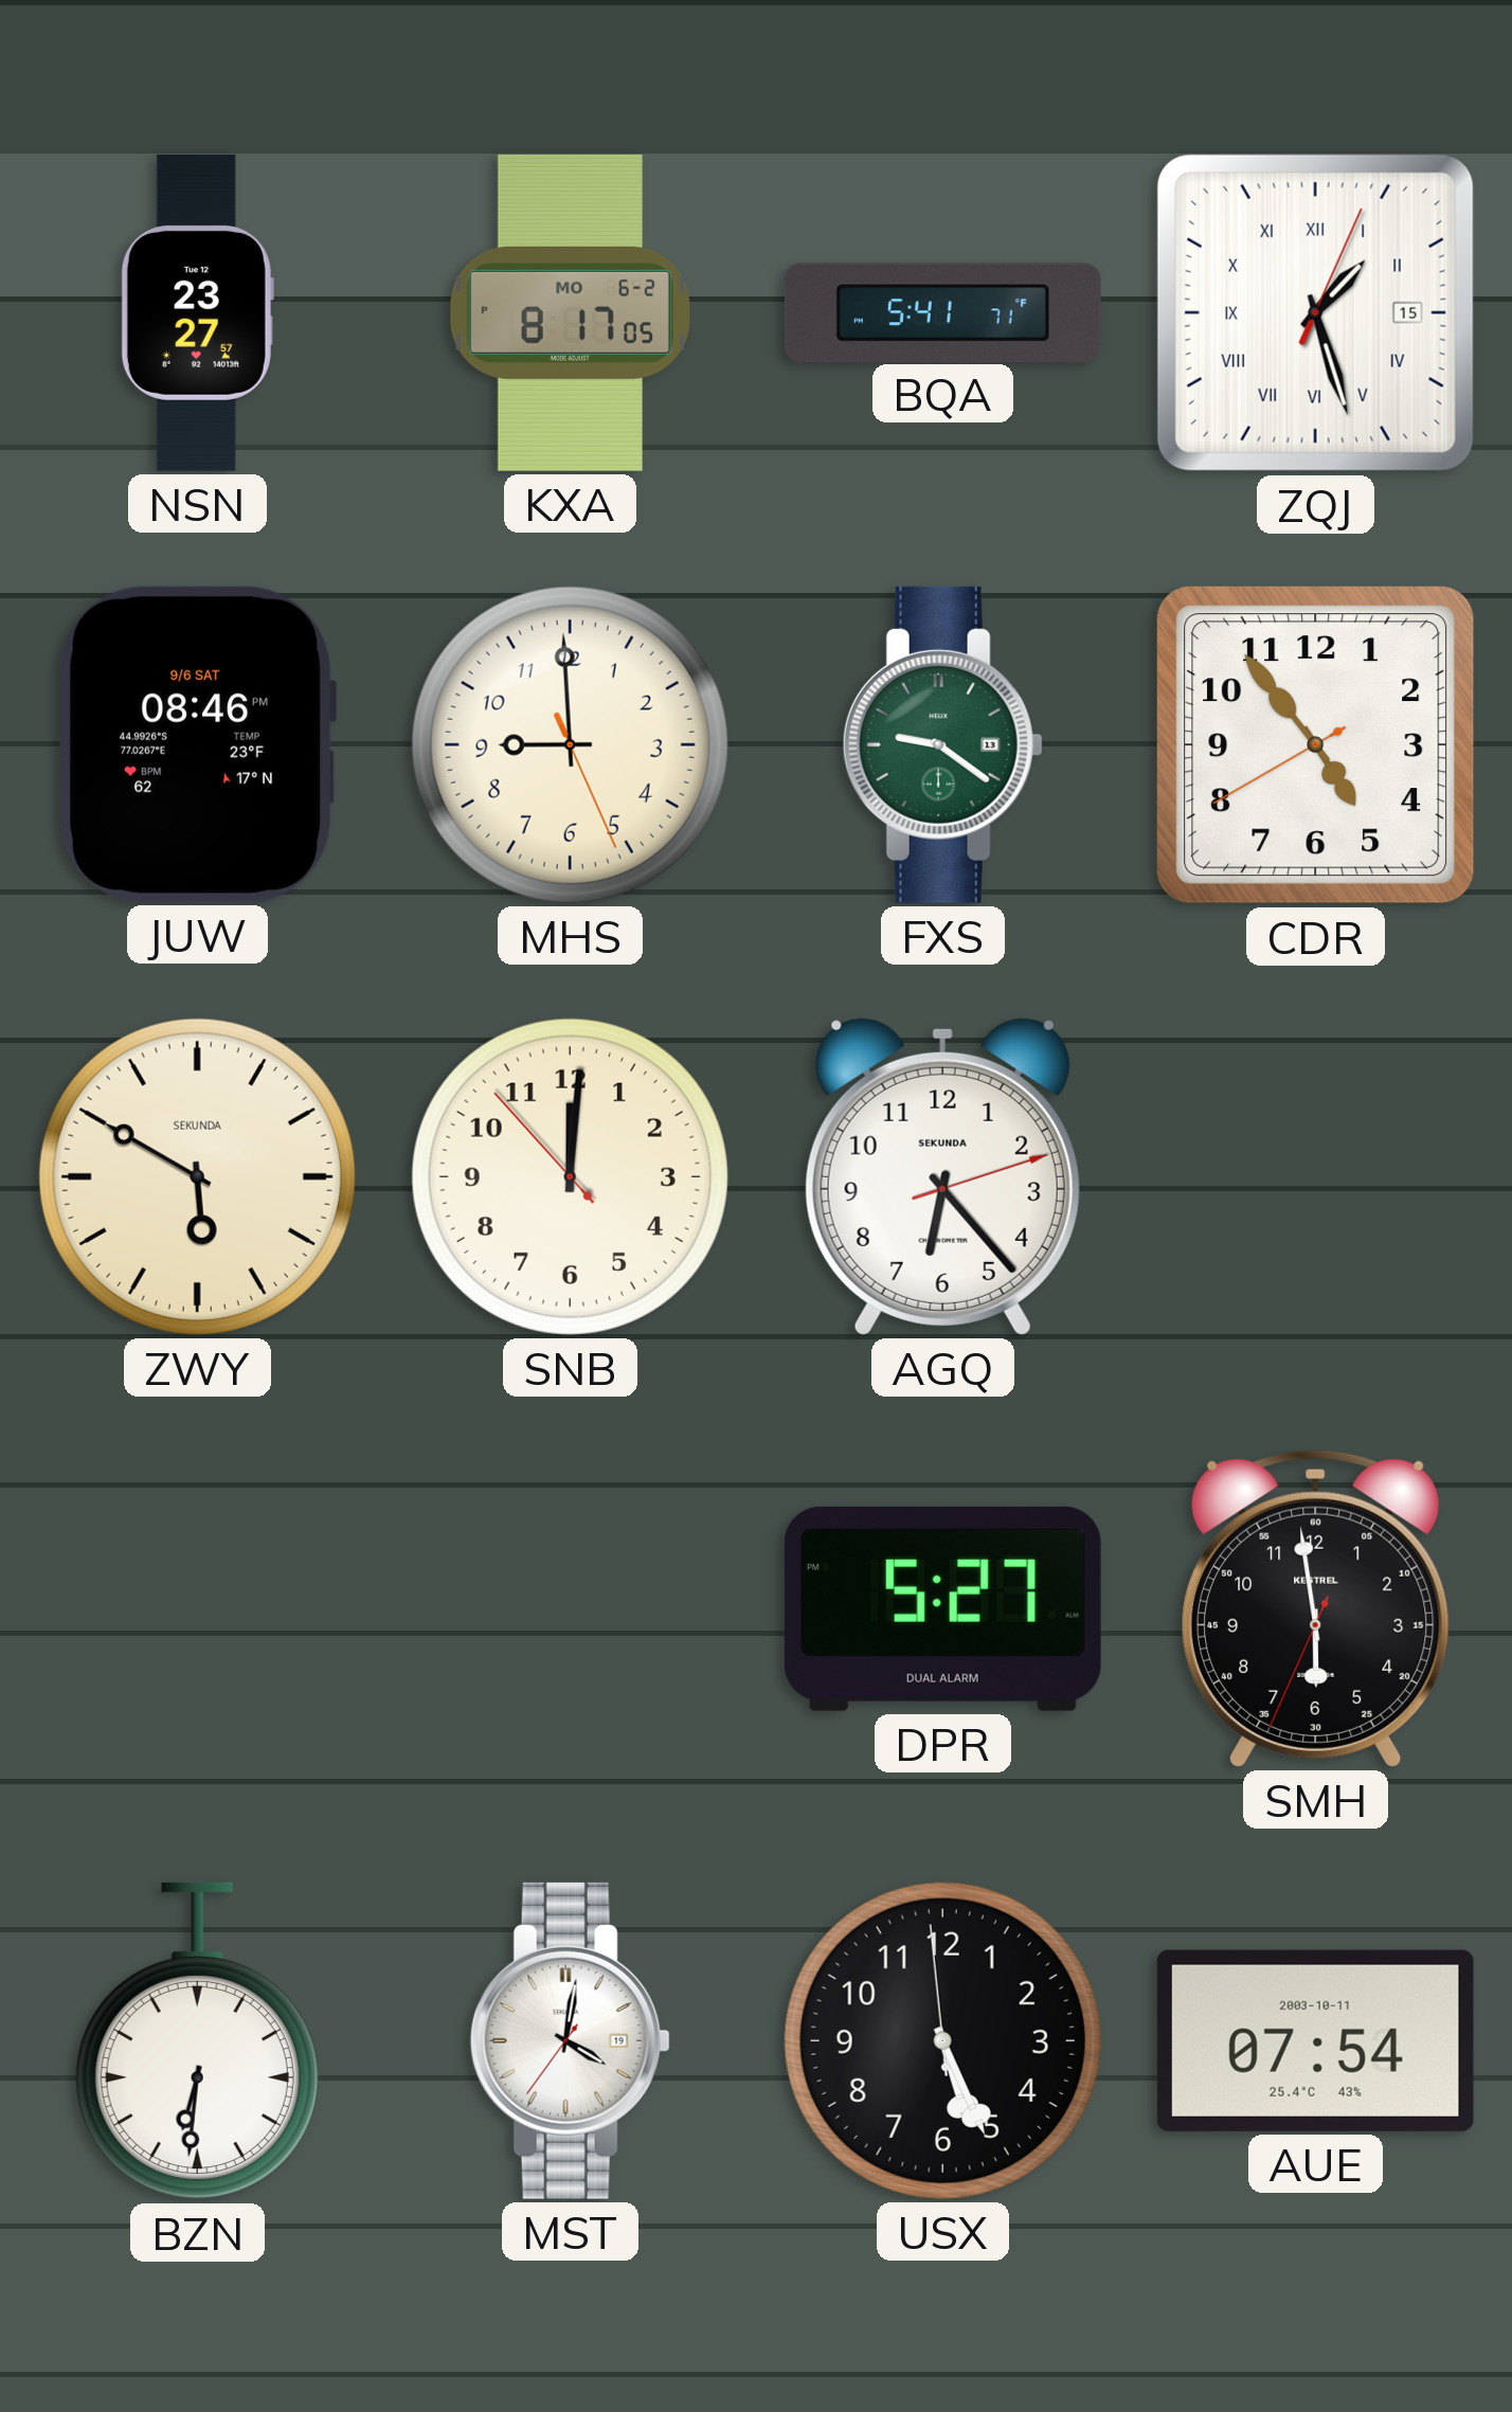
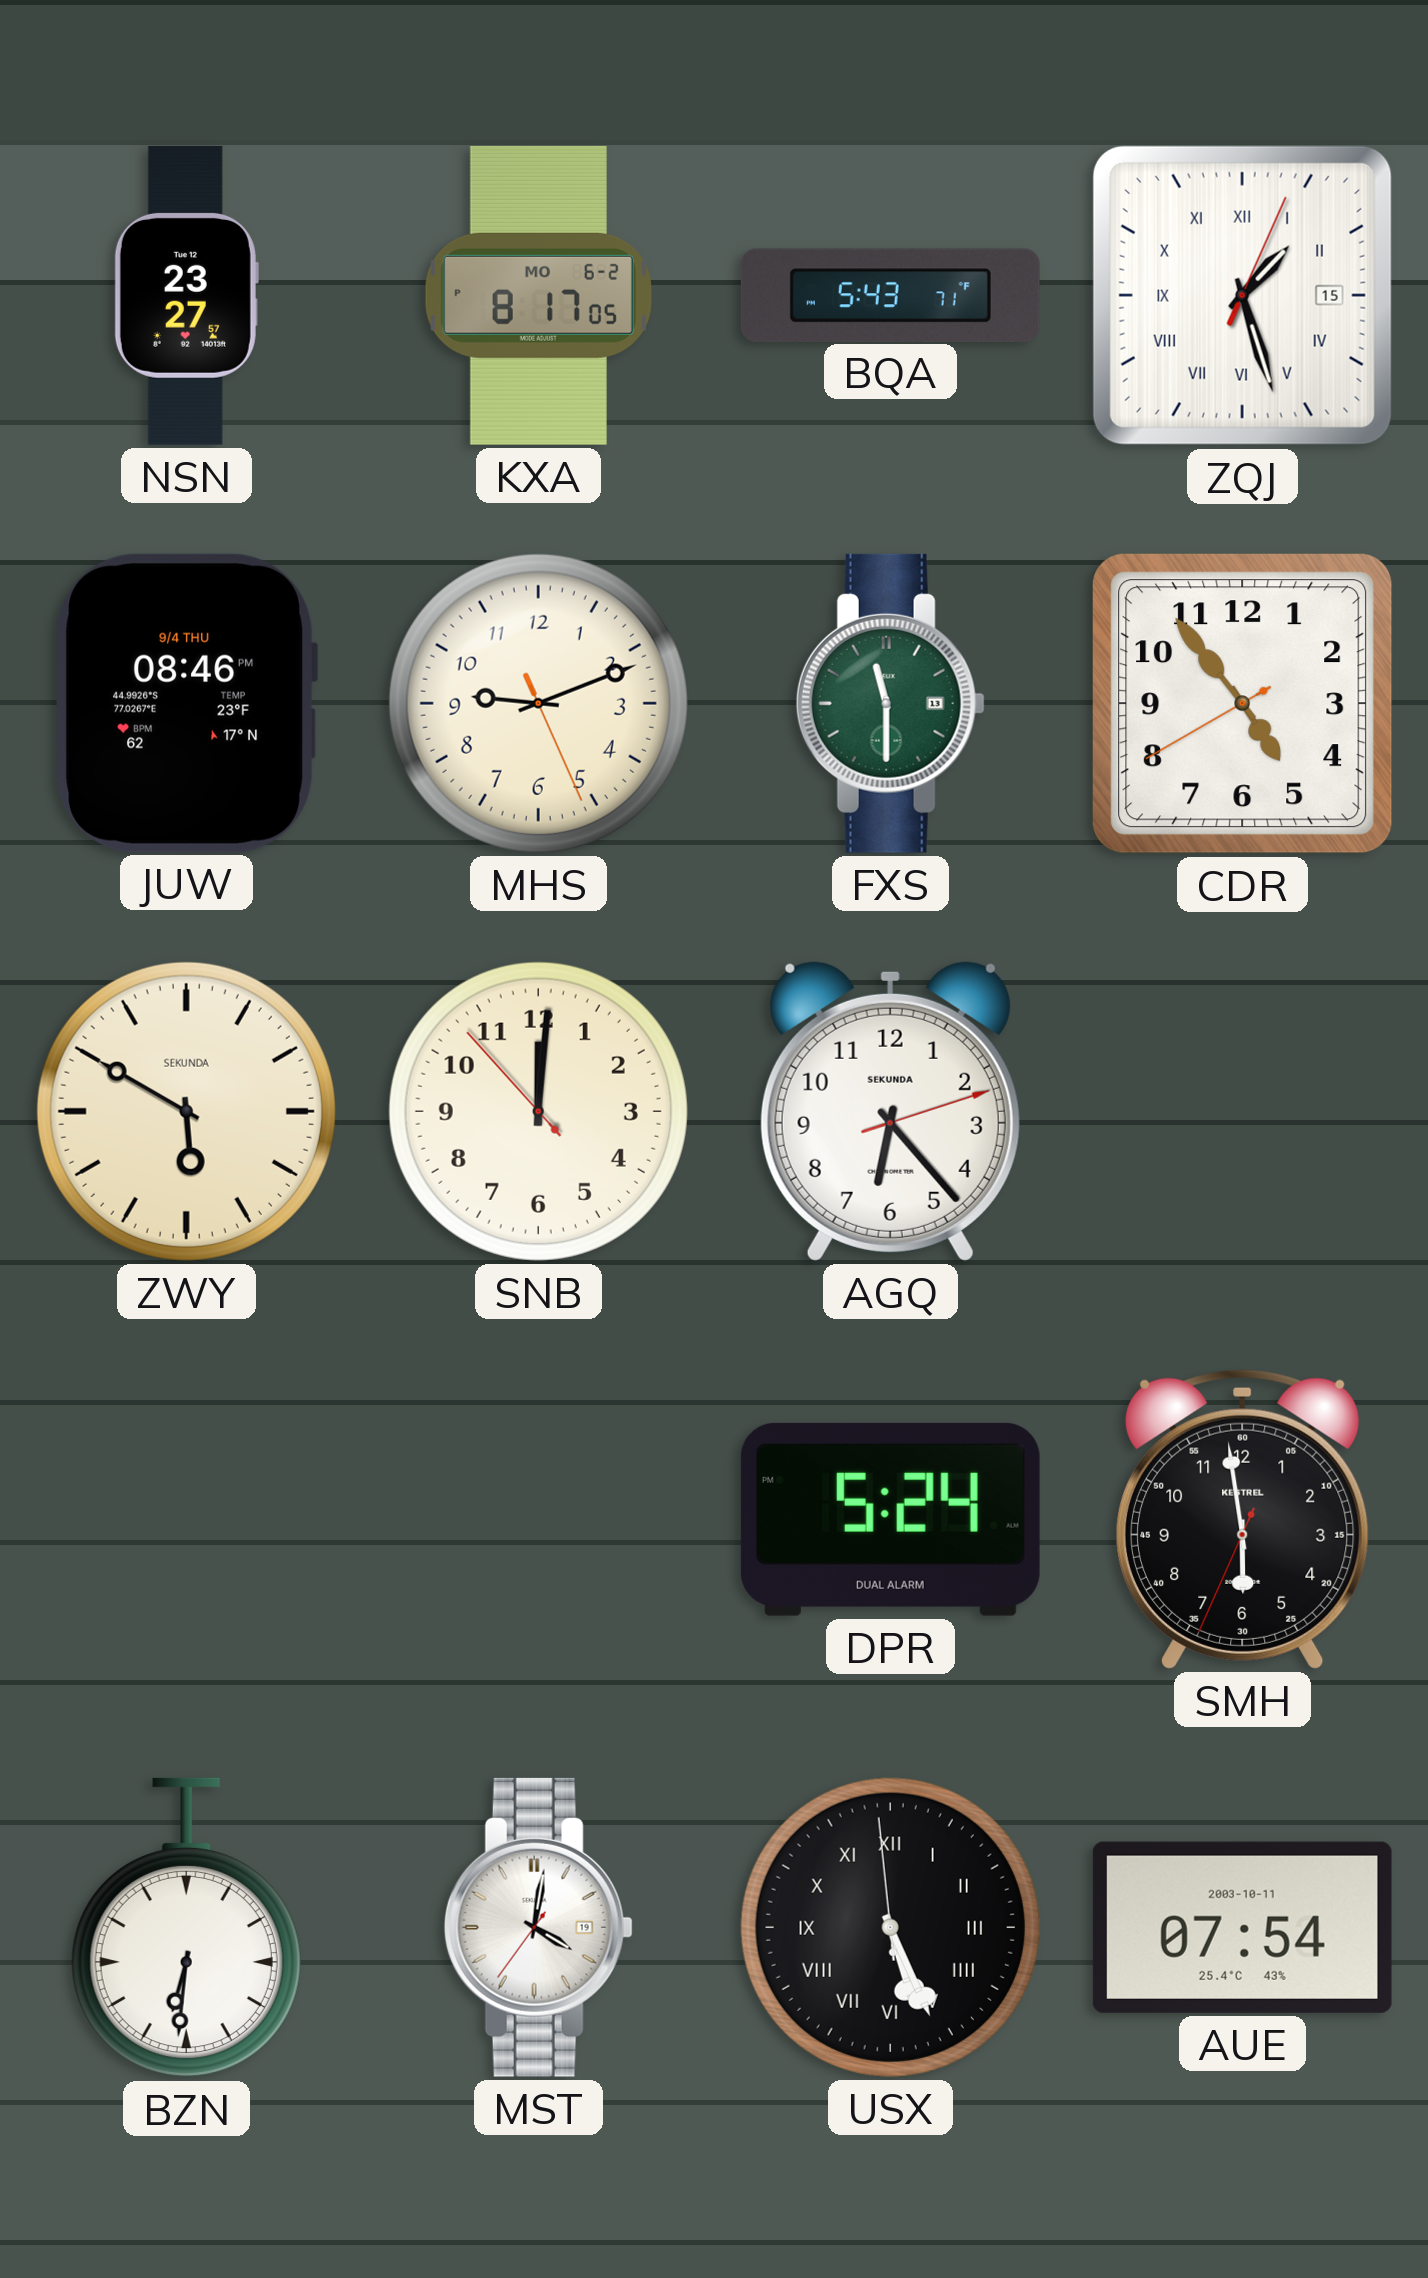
BQA: 5:41 -> 5:43 (890, 295)
JUW date: 9/6 SAT -> 9/4 THU (186, 703)
MHS: 8:59 -> 9:11 (538, 703)
FXS: 9:21 -> 11:30 (890, 703)
DPR: 5:27 -> 5:24 (890, 1519)
USX numerals: Arabic -> Roman (890, 1927)
